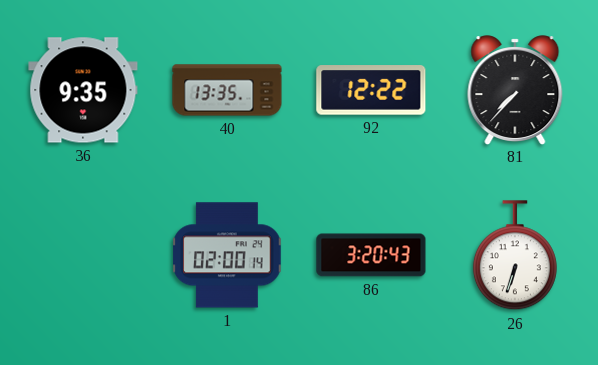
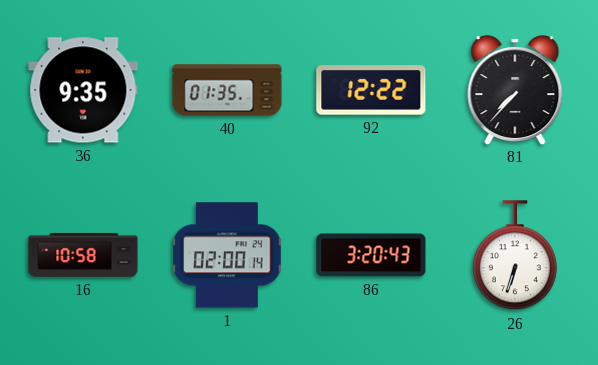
40: 13:35 -> 01:35 (227, 90)
16: none -> 10:58 (83, 255)
